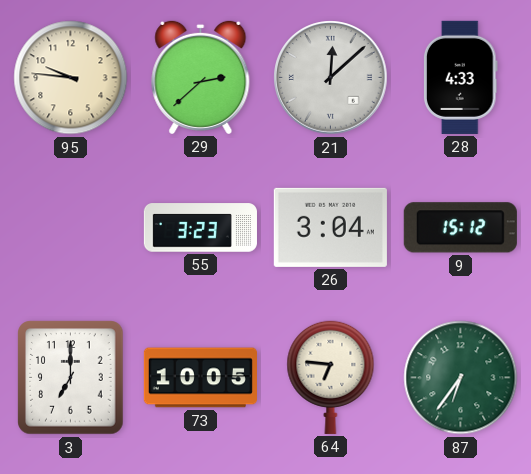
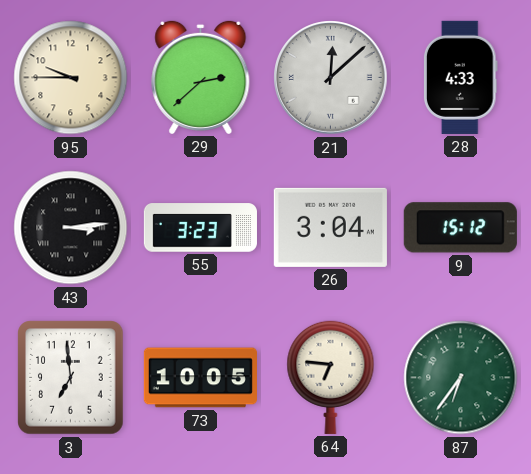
95: 9:46 -> 9:45 (71, 78)
43: none -> 3:14 (71, 228)
3: 7:00 -> 6:59 (71, 378)
